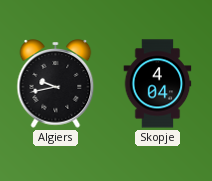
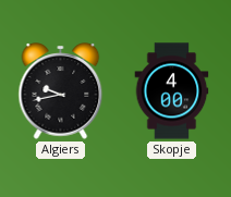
Skopje: 4:04 -> 4:00 (172, 91)
